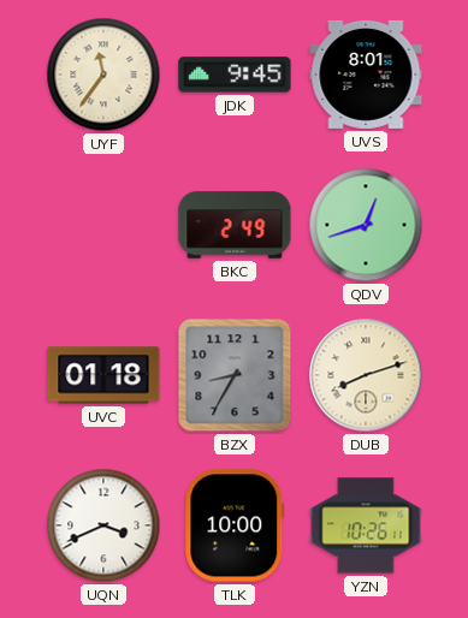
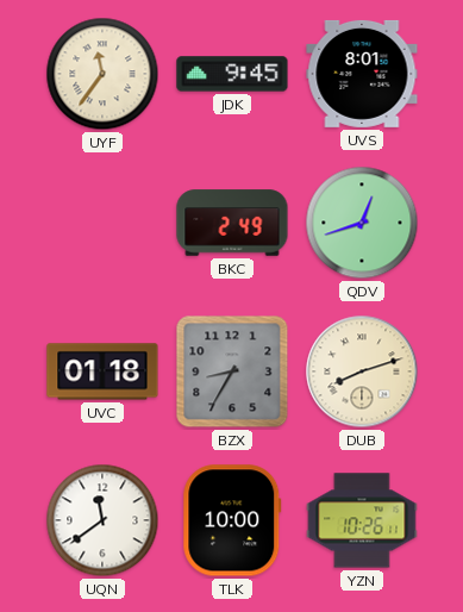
UQN: 3:41 -> 11:39 (102, 520)
